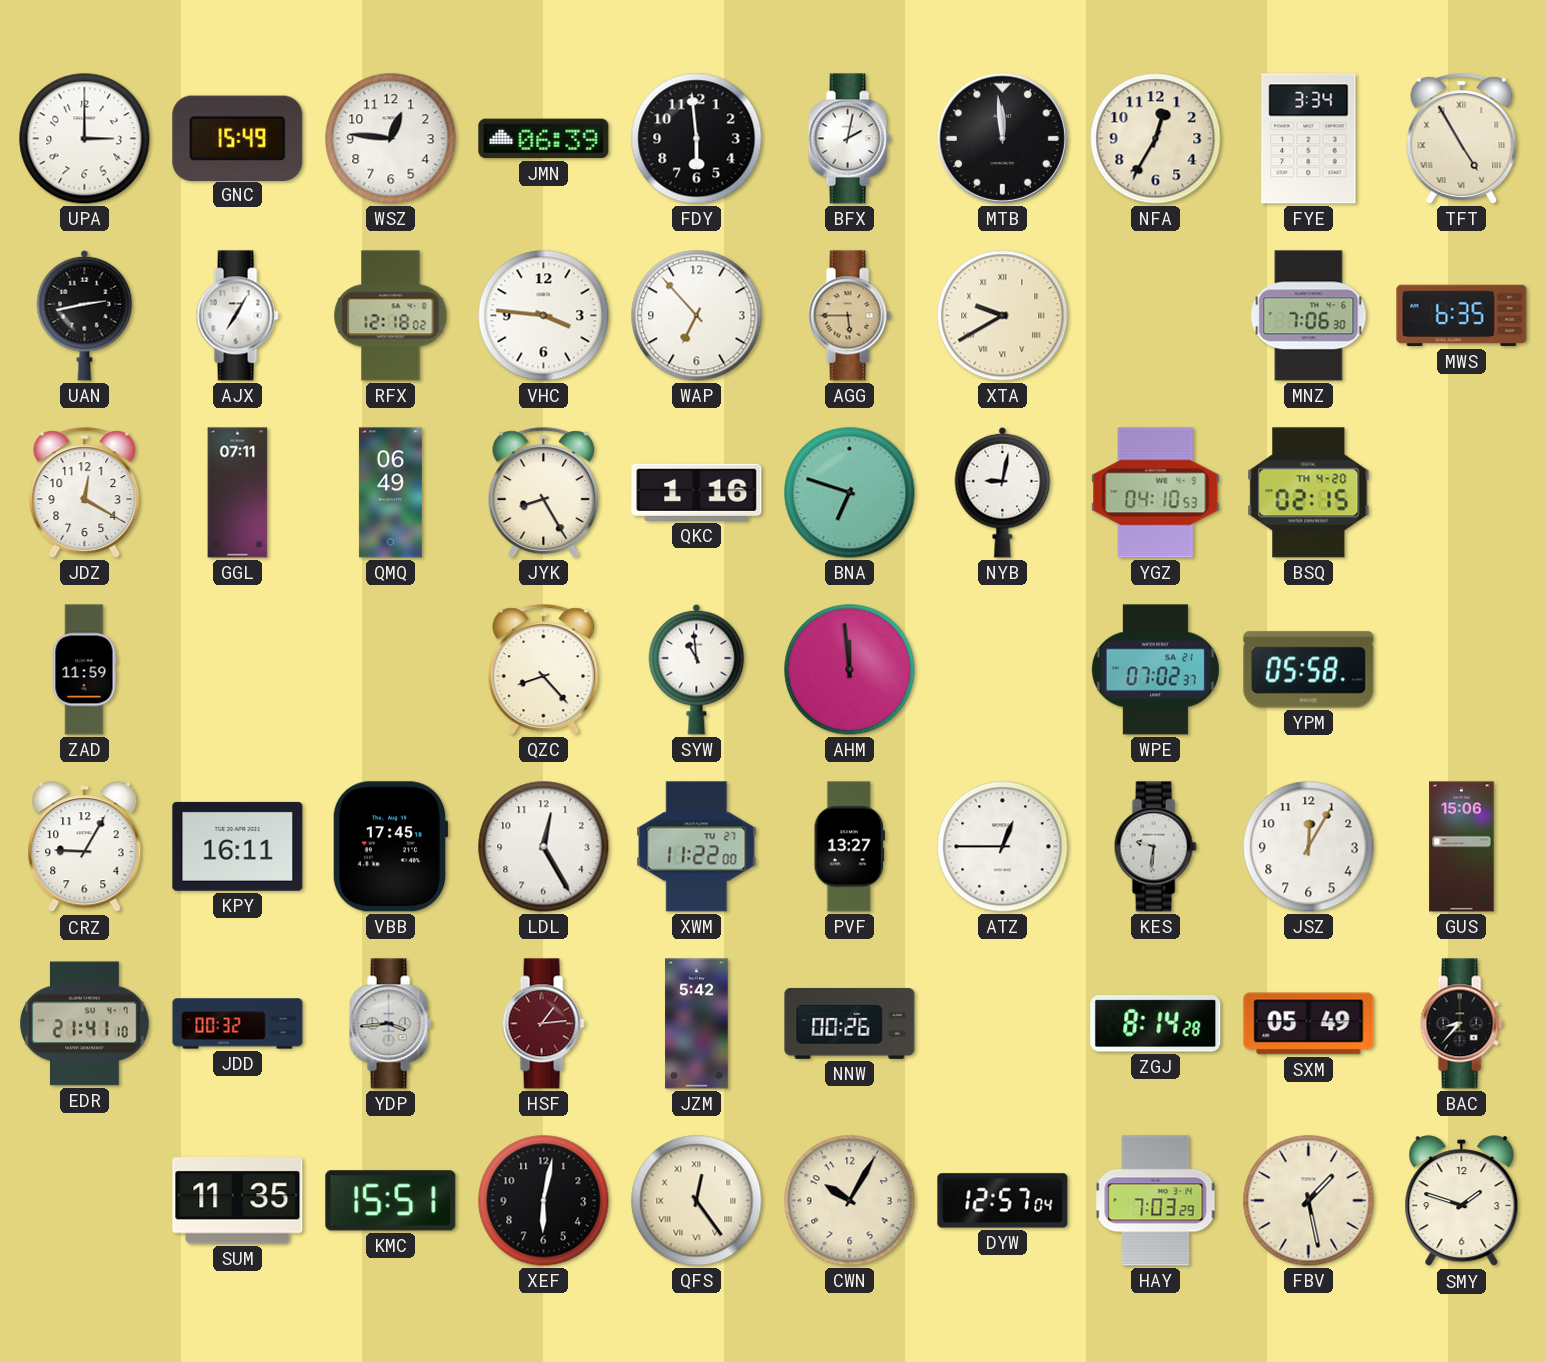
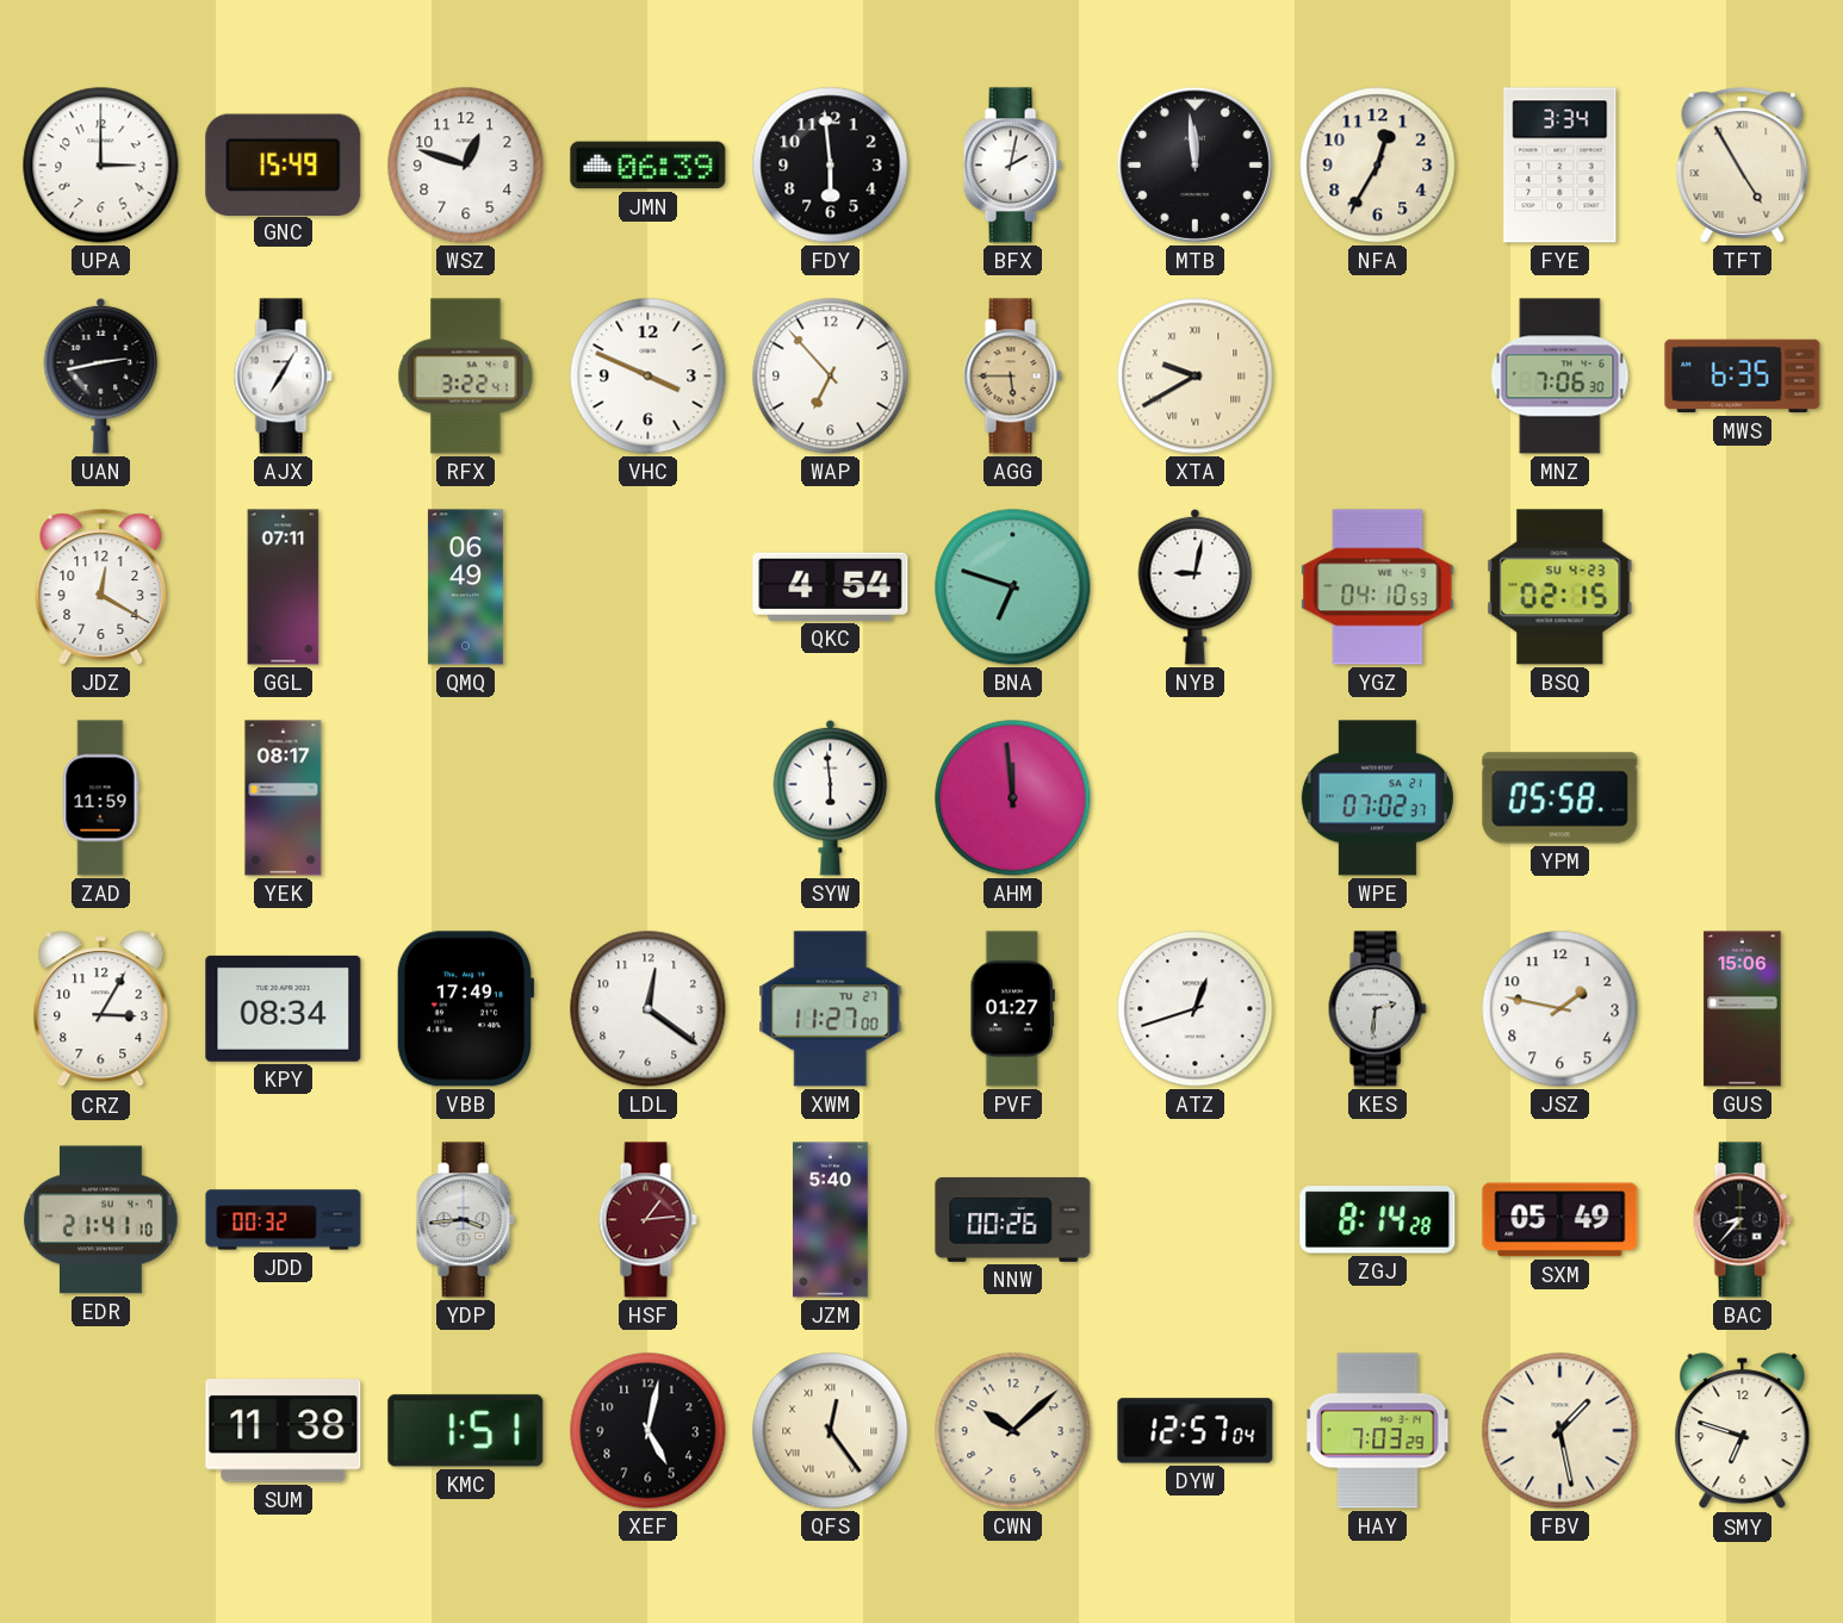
WSZ: 12:46 -> 12:48 (466, 166)
RFX: 12:18 -> 3:22 (466, 377)
VHC: 3:46 -> 3:49 (649, 377)
JYK: 8:25 -> none (544, 493)
QKC: 1:16 -> 4:54 (831, 586)
BSQ date: TH 4-20 -> SU 4-23 (1560, 587)
YEK: none -> 08:17 (284, 798)
QZC: 8:23 -> none (544, 670)
SYW: 10:59 -> 5:59 (831, 797)
CRZ: 9:05 -> 3:05 (101, 1009)
KPY: 16:11 -> 08:34 (284, 1008)
VBB: 17:45 -> 17:49 (465, 1009)
LDL: 12:25 -> 12:21 (649, 1009)
XWM: 11:22 -> 11:27 (831, 1009)
PVF: 13:27 -> 01:27 (1012, 1009)
ATZ: 12:45 -> 12:42 (1196, 1009)
KES: 9:31 -> 2:31 (1377, 1009)
JSZ: 12:05 -> 1:47 (1560, 1009)
JZM: 5:42 -> 5:40 (831, 1220)
SUM: 11:35 -> 11:38 (284, 1431)
KMC: 15:51 -> 1:51 (466, 1431)
XEF: 6:02 -> 5:02 (649, 1431)
CWN: 10:05 -> 10:08 (1013, 1431)
SMY: 1:48 -> 6:48 (1743, 1431)
